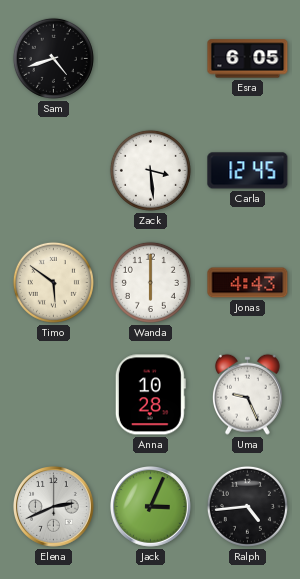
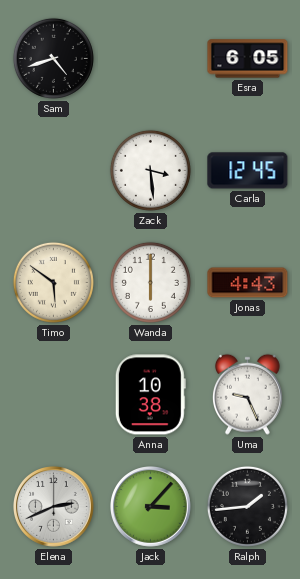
Anna: 10:28 -> 10:38 (150, 395)
Jack: 3:04 -> 3:07 (151, 507)
Ralph: 4:44 -> 1:44 (247, 506)
